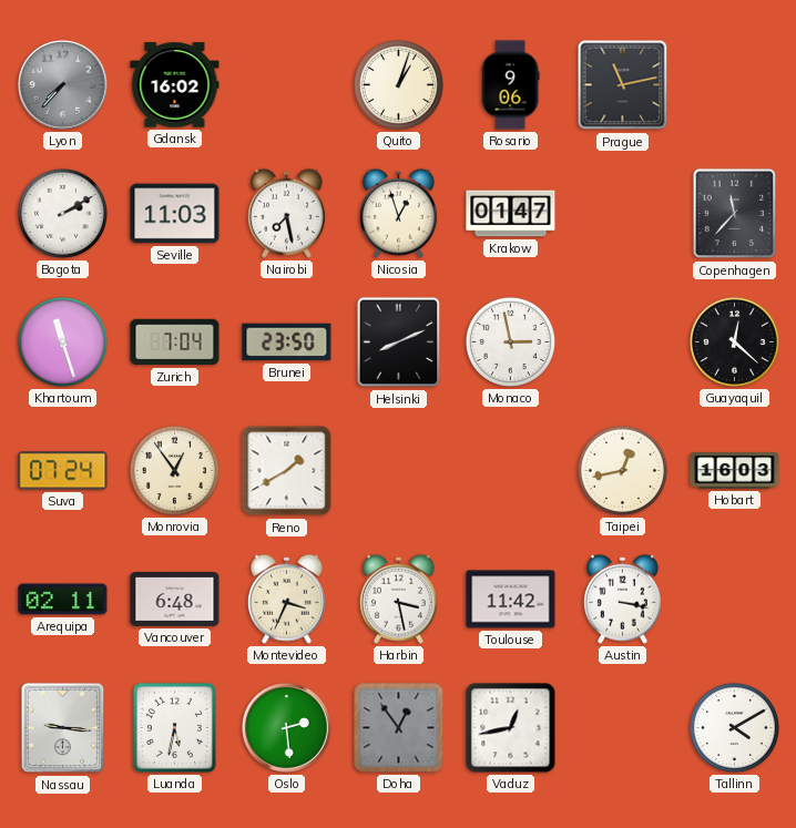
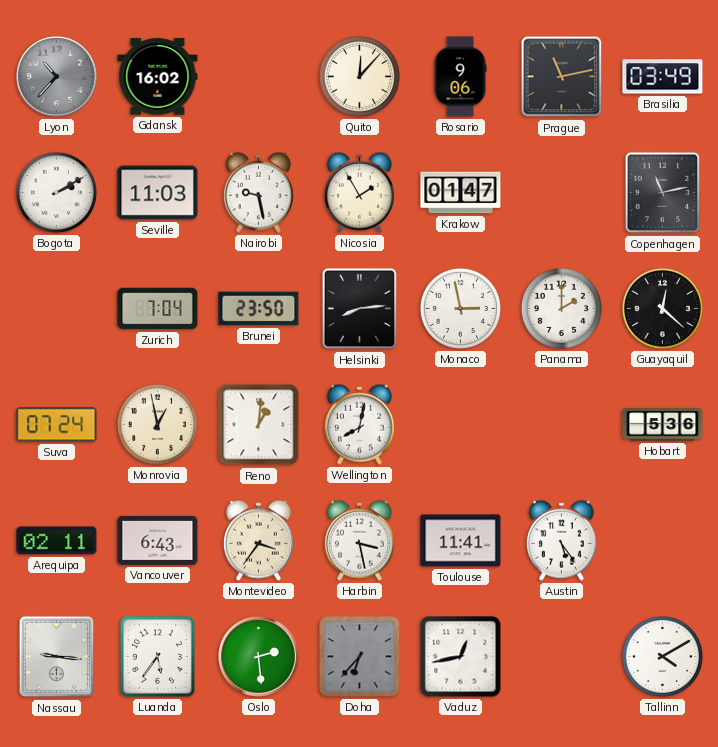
Lyon: 7:37 -> 10:37 (57, 77)
Quito: 1:03 -> 12:07 (359, 76)
Brasilia: none -> 03:49 (663, 77)
Nairobi: 7:28 -> 9:28 (258, 192)
Nicosia: 12:57 -> 1:55 (359, 192)
Copenhagen: 11:37 -> 11:13 (663, 193)
Khartoum: 11:27 -> none (62, 341)
Helsinki: 8:11 -> 8:14 (360, 309)
Panama: none -> 2:00 (561, 308)
Monrovia: 12:54 -> 12:58 (157, 424)
Reno: 1:40 -> 1:01 (259, 425)
Wellington: none -> 8:02 (359, 424)
Taipei: 12:43 -> none (622, 470)
Hobart: 16:03 -> 5:36 (663, 425)
Vancouver: 6:48 -> 6:43 (158, 540)
Montevideo: 3:34 -> 3:36 (258, 540)
Toulouse: 11:42 -> 11:41 (461, 541)
Austin: 3:17 -> 5:24 (561, 540)
Luanda: 5:32 -> 5:36 (157, 656)
Doha: 12:54 -> 6:37 (360, 657)
